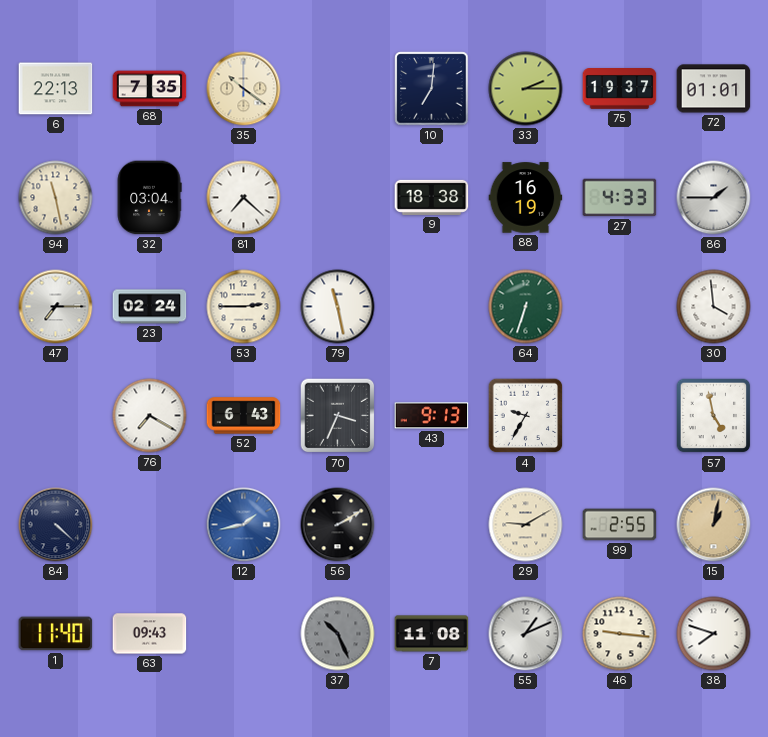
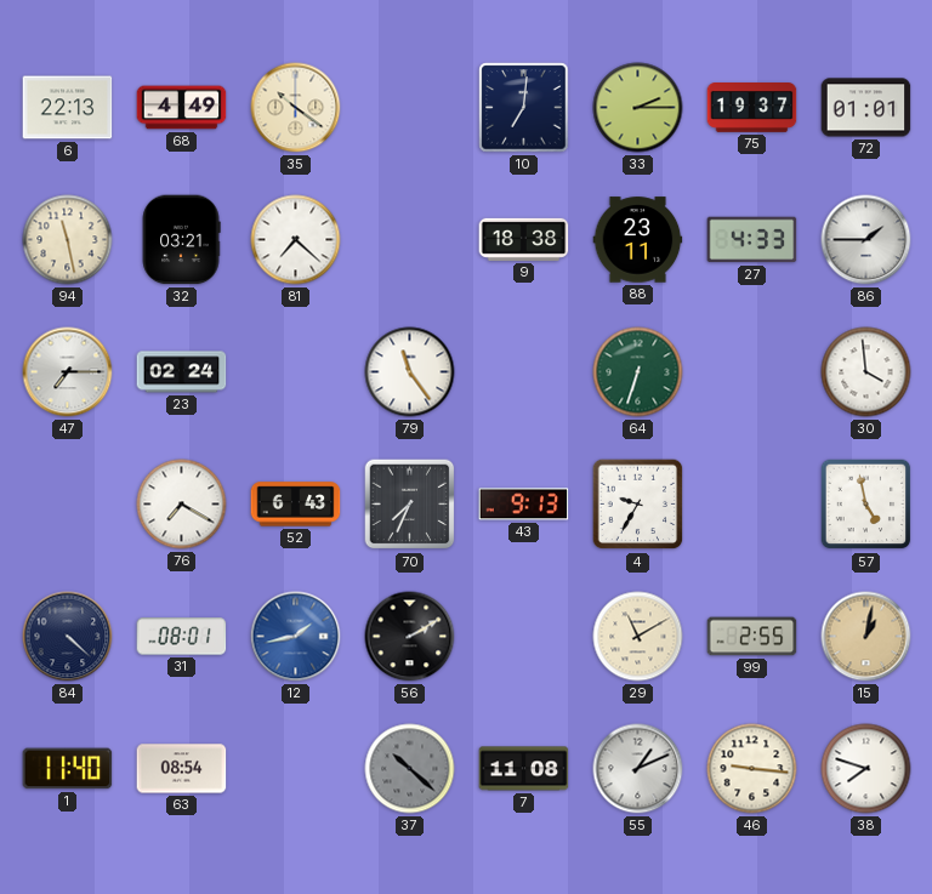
68: 7:35 -> 4:49 (182, 108)
32: 03:04 -> 03:21 (181, 240)
88: 16:19 -> 23:11 (638, 240)
53: 2:45 -> none (244, 307)
79: 11:28 -> 11:24 (410, 372)
70: 3:34 -> 7:34 (410, 505)
31: none -> 08:01 (182, 637)
29: 9:10 -> 11:10 (638, 637)
63: 09:43 -> 08:54 (182, 769)
37: 10:26 -> 10:22 (410, 769)
